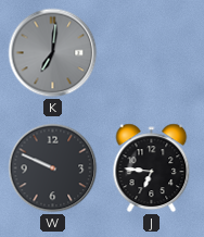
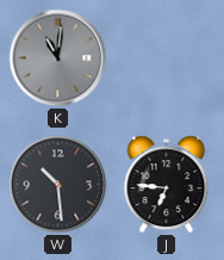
K: 7:01 -> 11:01 (58, 58)
W: 9:49 -> 10:29 (58, 185)
